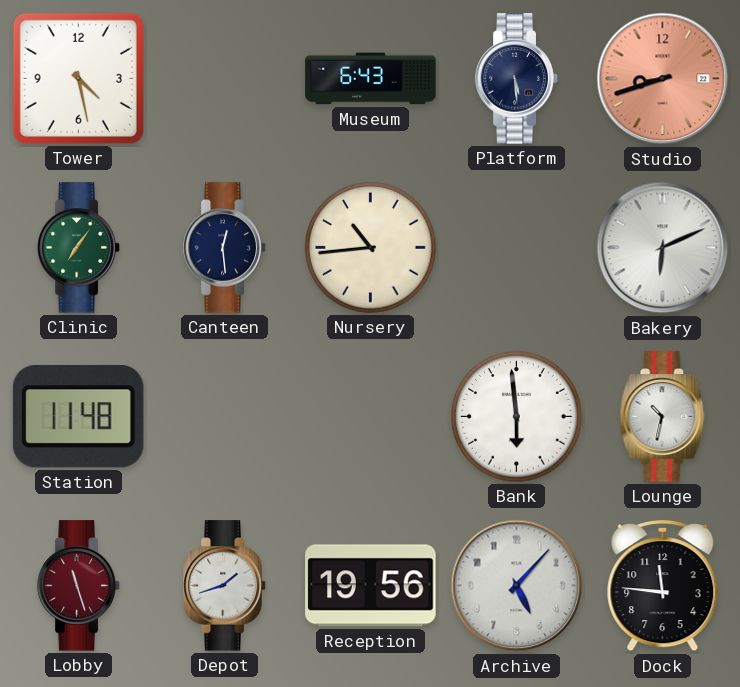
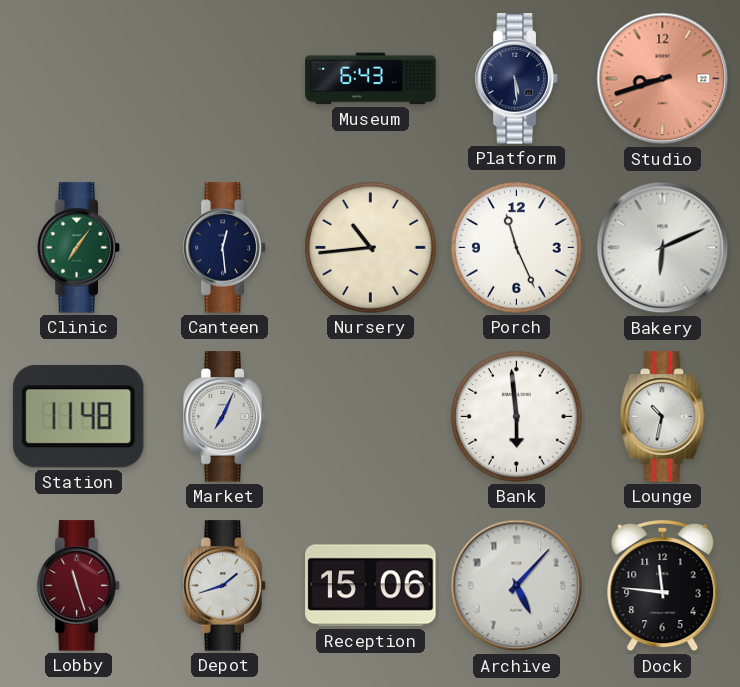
Tower: 4:28 -> none (78, 78)
Porch: none -> 11:26 (517, 248)
Market: none -> 7:04 (225, 417)
Reception: 19:56 -> 15:06 (371, 586)
